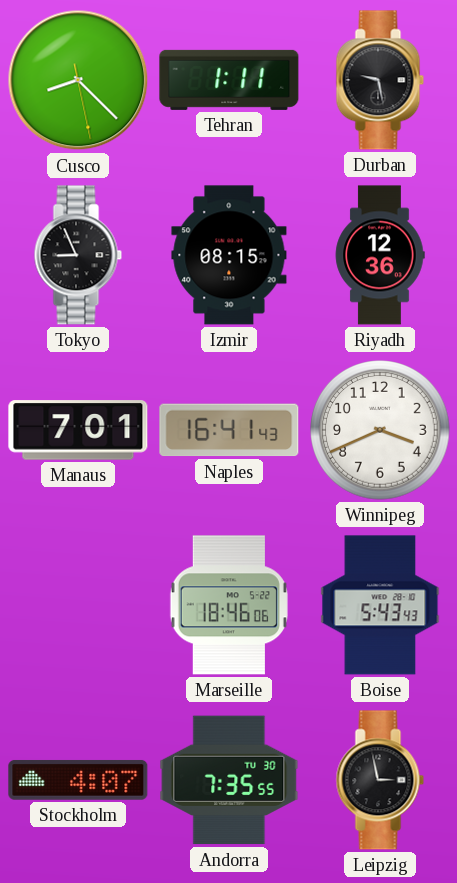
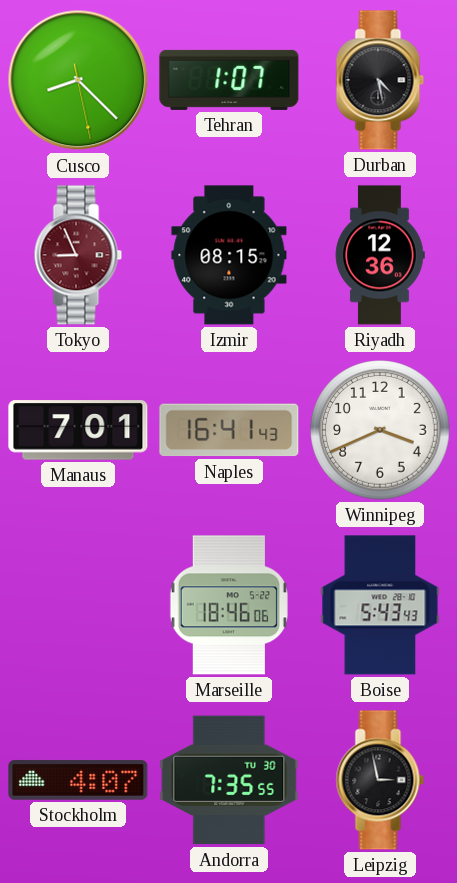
Tehran: 1:11 -> 1:07 (229, 80)
Durban: 9:28 -> 4:28 (380, 80)
Tokyo dial: black -> burgundy (78, 255)
